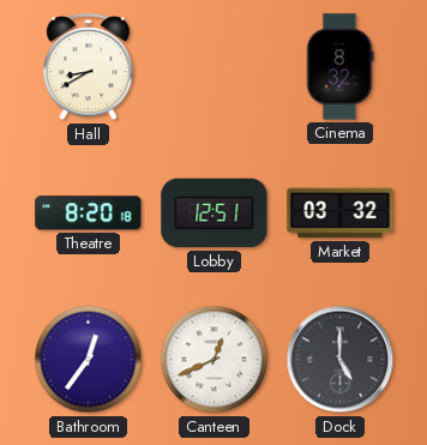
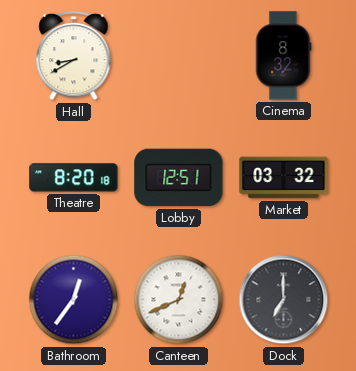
Dock: 5:00 -> 7:00 (284, 300)
